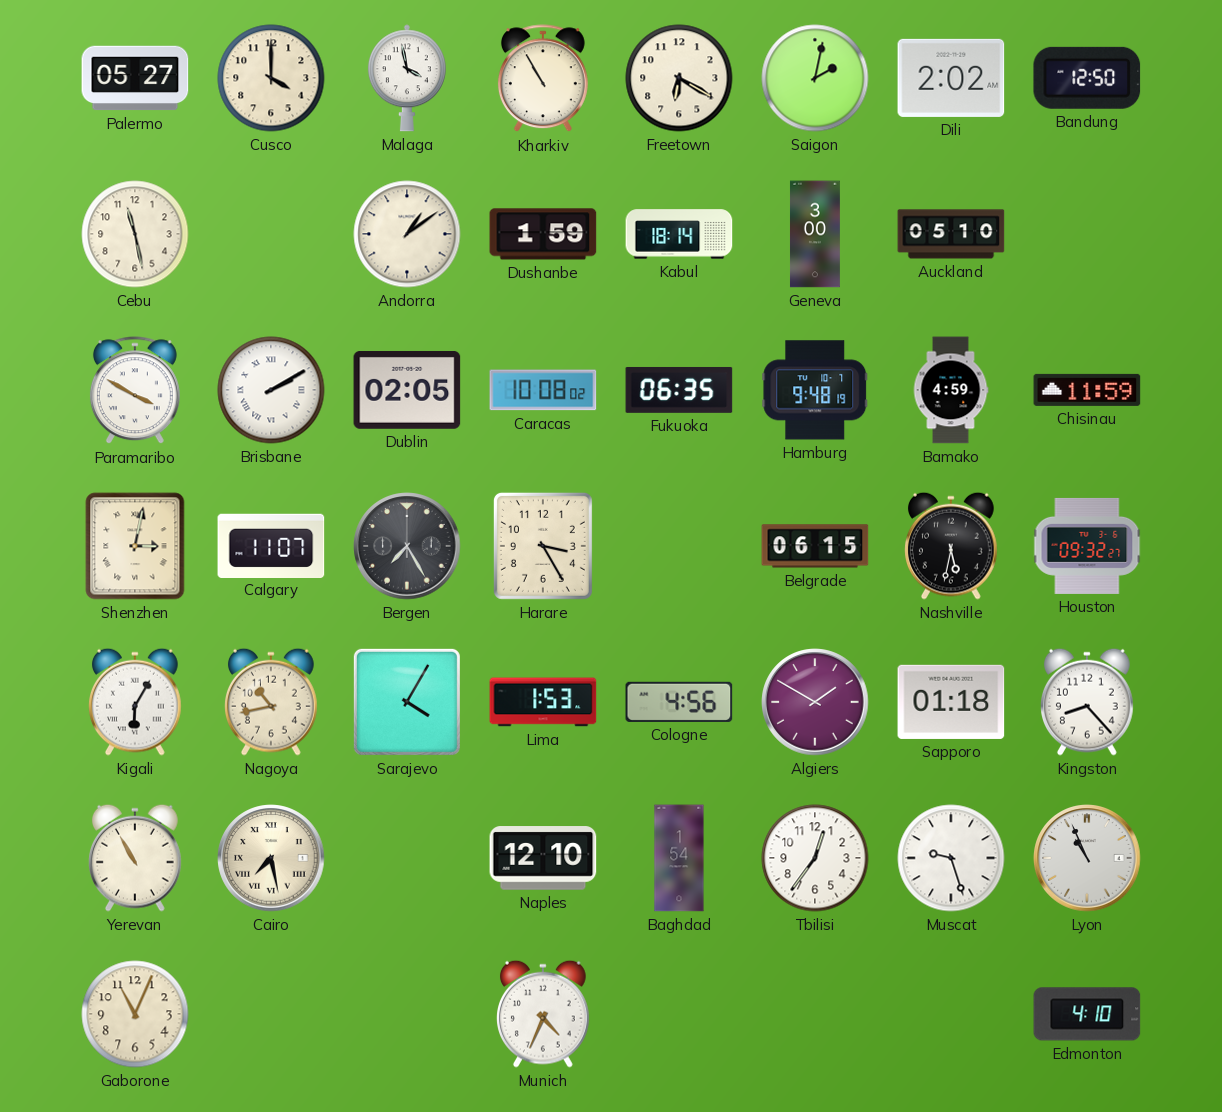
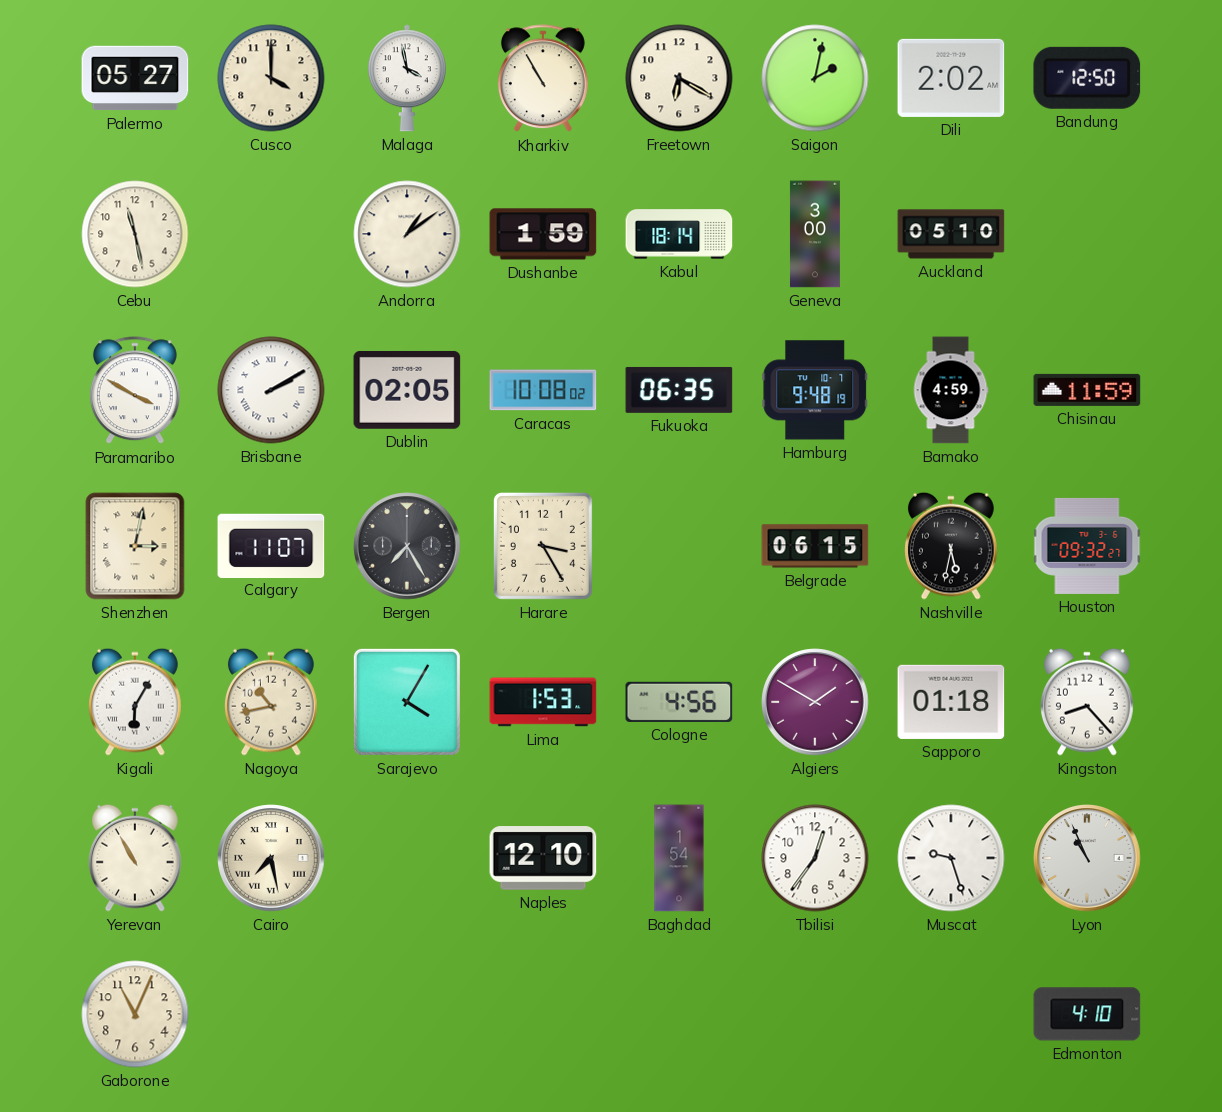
Munich: 4:34 -> none (544, 1014)
